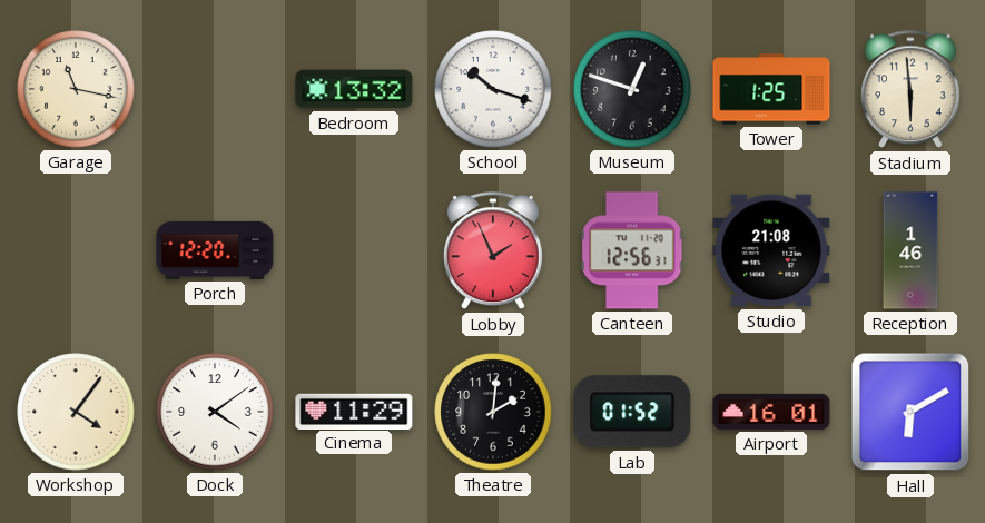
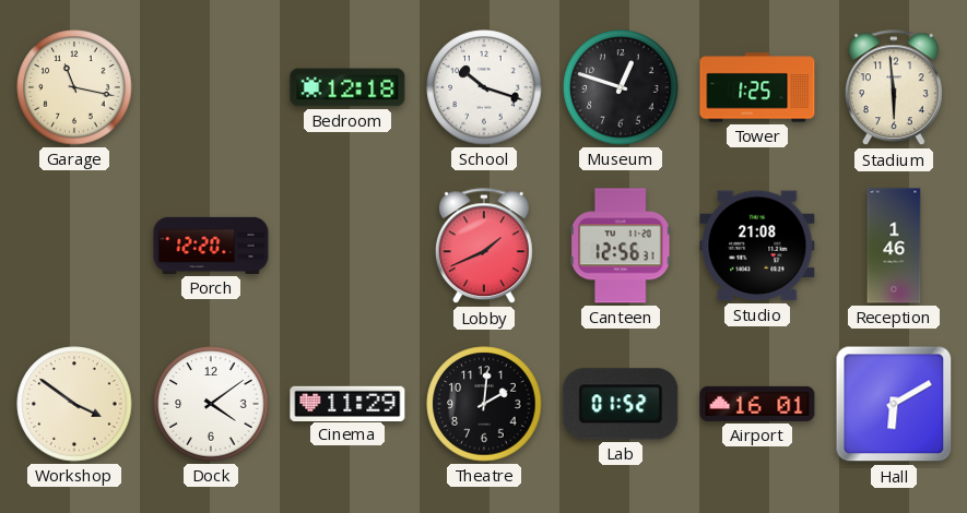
Bedroom: 13:32 -> 12:18 (347, 87)
Lobby: 1:56 -> 1:41 (484, 247)
Workshop: 4:06 -> 3:51 (74, 404)
